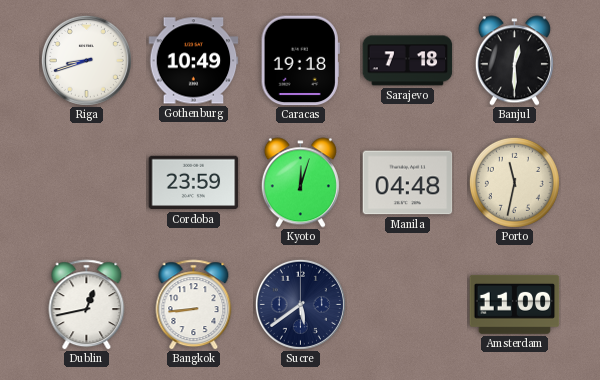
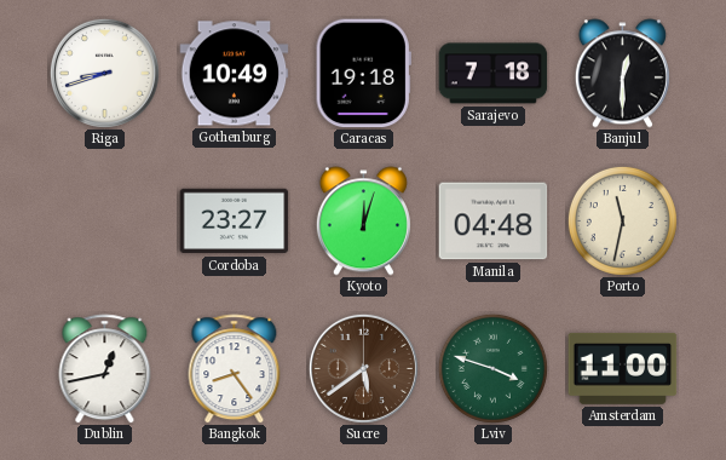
Cordoba: 23:59 -> 23:27 (235, 222)
Bangkok: 8:44 -> 8:24 (235, 369)
Sucre dial: navy -> brown (363, 368)
Lviv: none -> 3:48 (492, 368)
